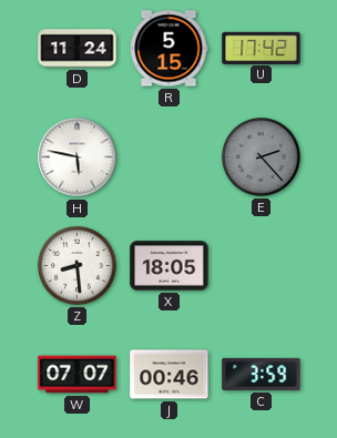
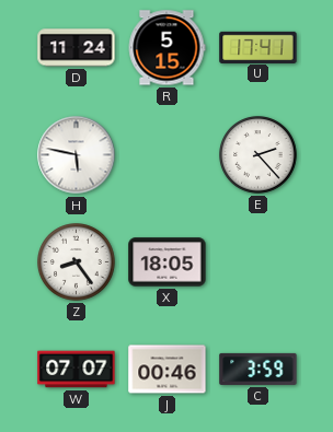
U: 17:42 -> 17:41 (259, 47)
E dial: grey -> white (259, 155)
Z: 8:29 -> 8:24 (77, 262)
